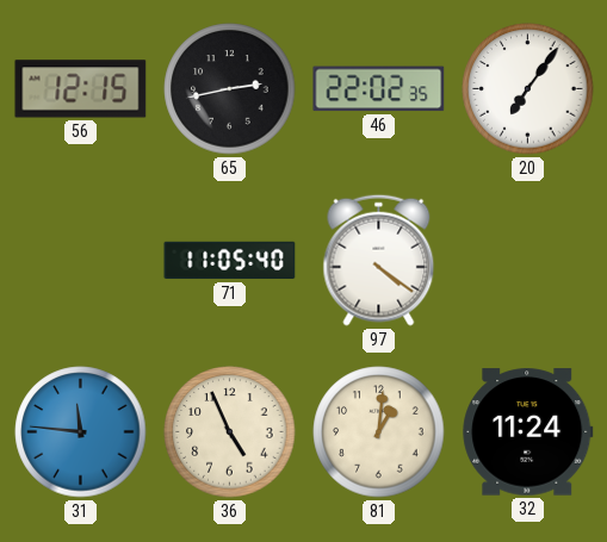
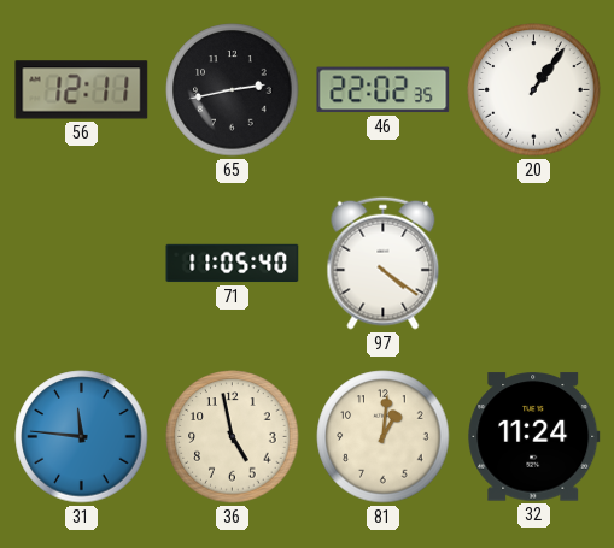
56: 12:15 -> 12:11 (82, 90)
20: 7:06 -> 1:06 (534, 90)
36: 4:56 -> 4:58 (233, 437)
